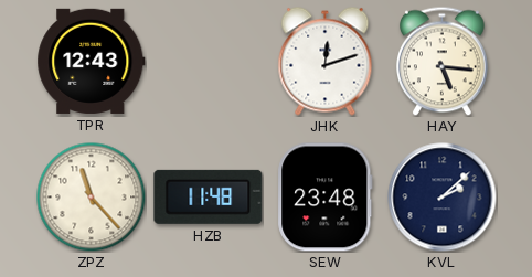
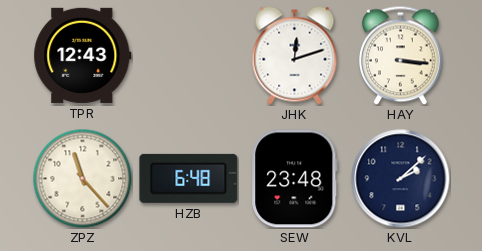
HAY: 5:16 -> 3:16 (401, 55)
HZB: 11:48 -> 6:48 (189, 178)
